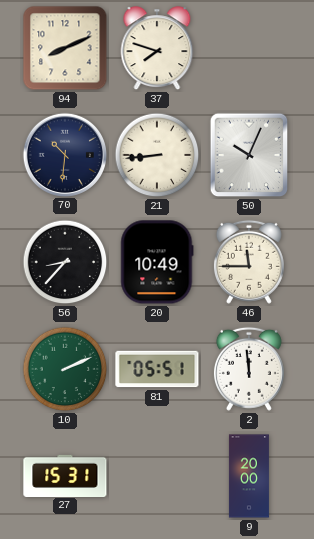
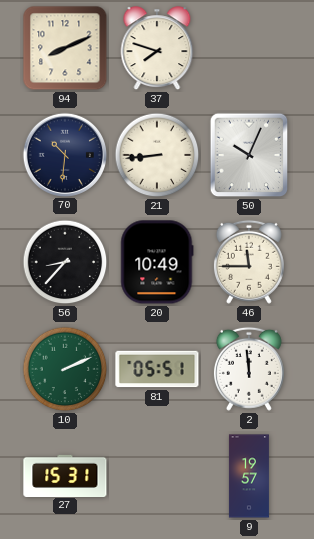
9: 20:00 -> 19:57 (249, 476)
